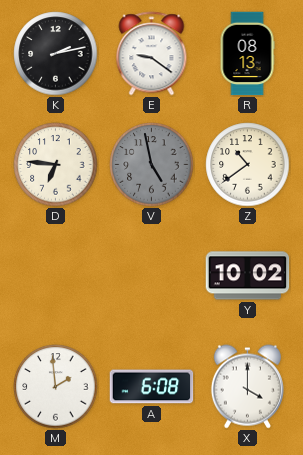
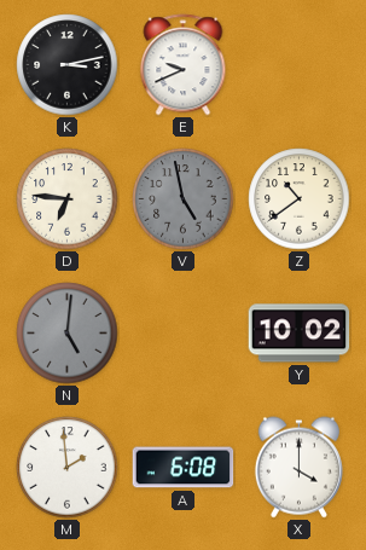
K: 2:13 -> 3:13 (68, 65)
E: 9:21 -> 9:41 (184, 65)
R: 08:13 -> none (247, 54)
N: none -> 5:01 (68, 334)
